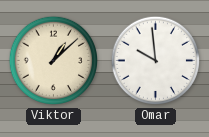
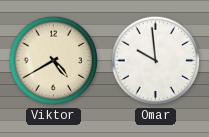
Viktor: 1:08 -> 4:40 (54, 61)
